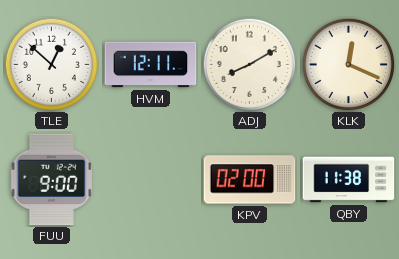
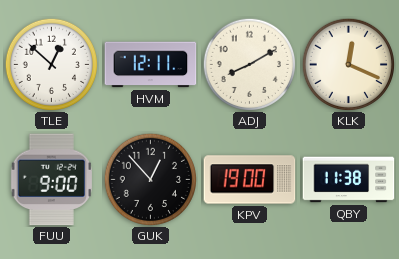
GUK: none -> 12:53 (150, 179)
KPV: 02:00 -> 19:00 (250, 180)
